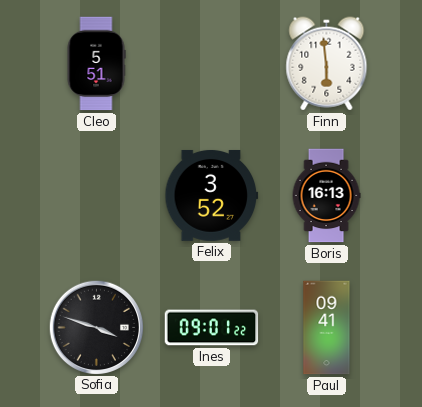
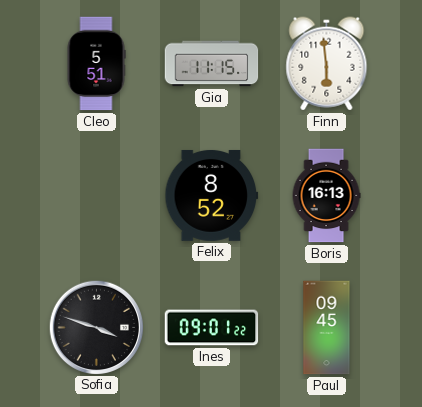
Gia: none -> 11:15 (212, 64)
Felix: 3:52 -> 8:52 (212, 195)
Paul: 09:41 -> 09:45 (327, 328)
